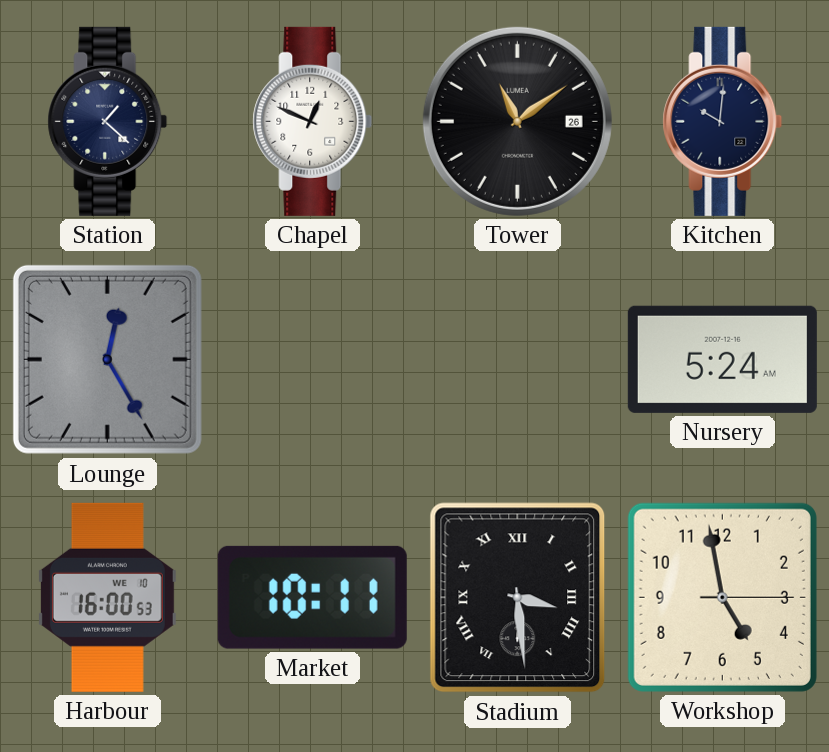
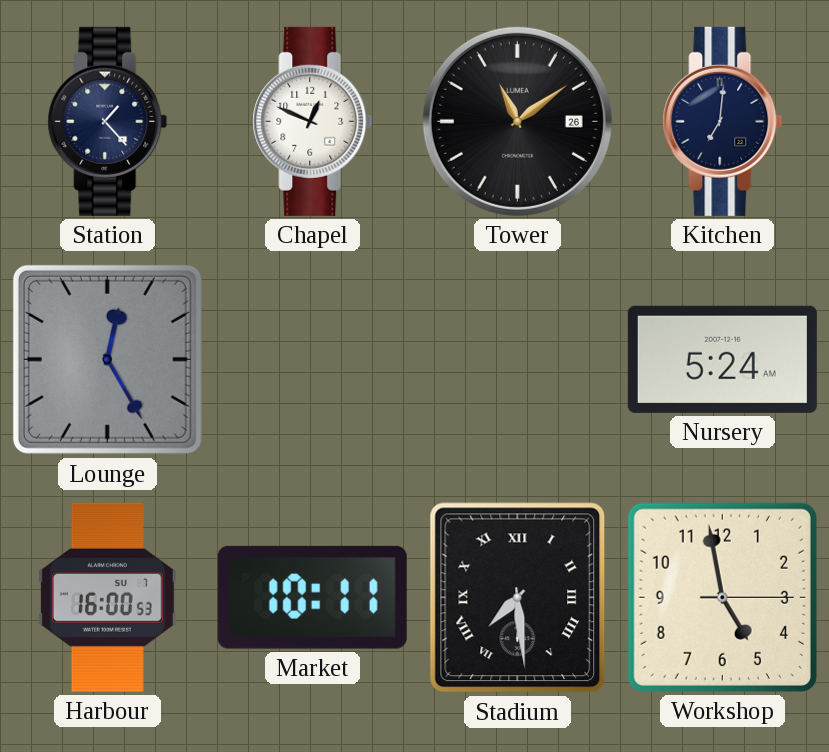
Station: 1:22 -> 1:23 (108, 121)
Kitchen: 10:01 -> 7:01 (723, 121)
Harbour date: WE 10 -> SU 7 (107, 597)
Stadium: 3:29 -> 7:29 (518, 598)
